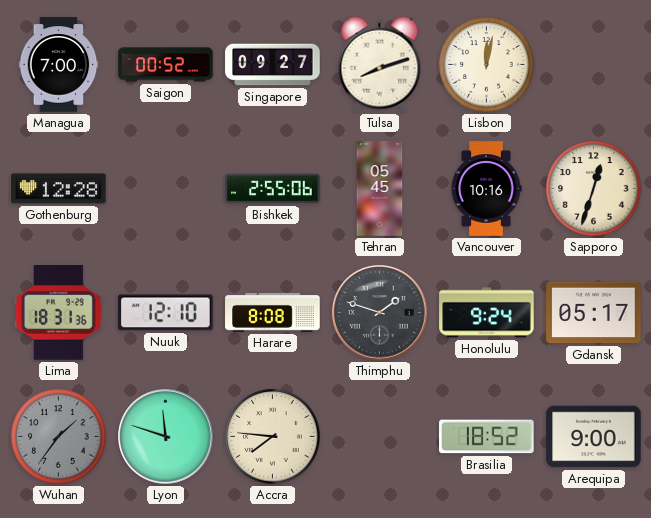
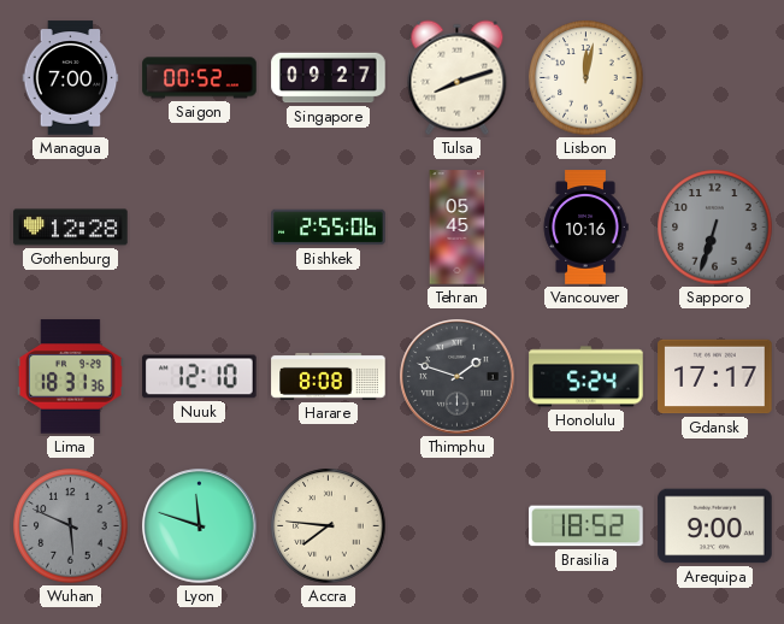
Sapporo: 12:33 -> 6:33 (715, 228)
Sapporo dial: cream -> grey (715, 228)
Honolulu: 9:24 -> 5:24 (586, 377)
Gdansk: 05:17 -> 17:17 (715, 377)
Wuhan: 1:36 -> 5:49 (71, 526)
